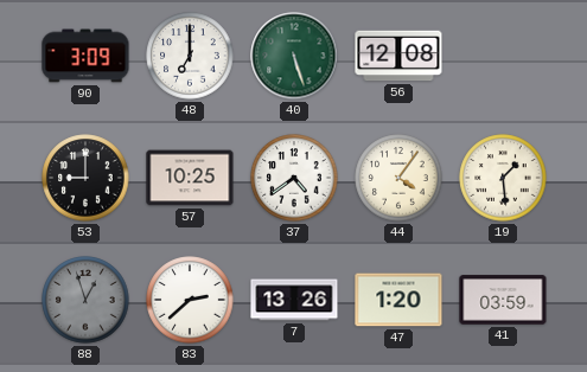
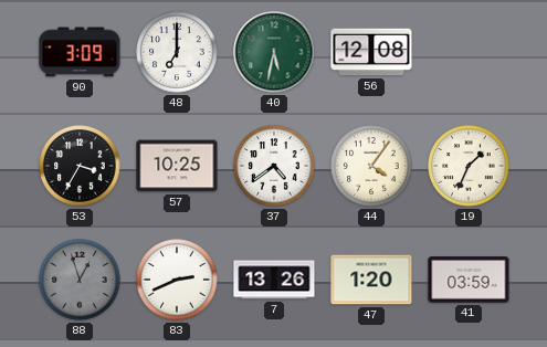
40: 5:27 -> 5:32 (274, 52)
53: 9:00 -> 3:35 (80, 166)
19: 1:29 -> 1:34 (469, 166)
83: 2:38 -> 2:41 (177, 280)
